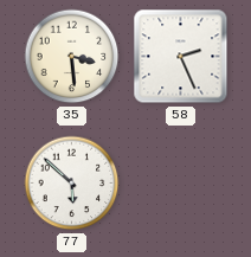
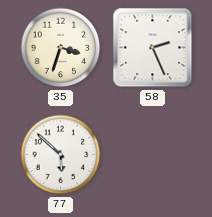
35: 3:29 -> 3:33 (61, 48)
